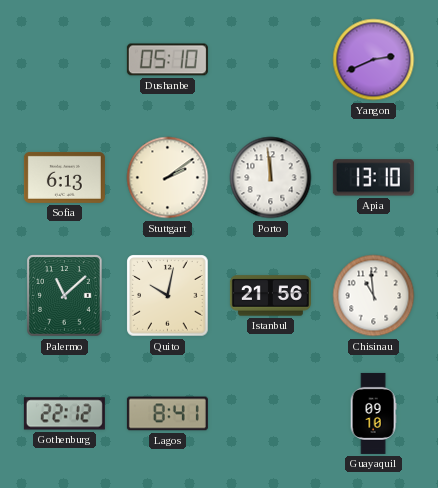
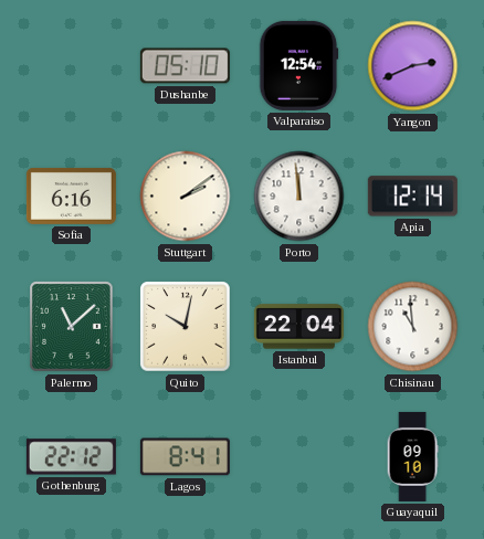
Valparaiso: none -> 12:54 (298, 65)
Sofia: 6:13 -> 6:16 (71, 195)
Apia: 13:10 -> 12:14 (412, 197)
Istanbul: 21:56 -> 22:04 (298, 327)
